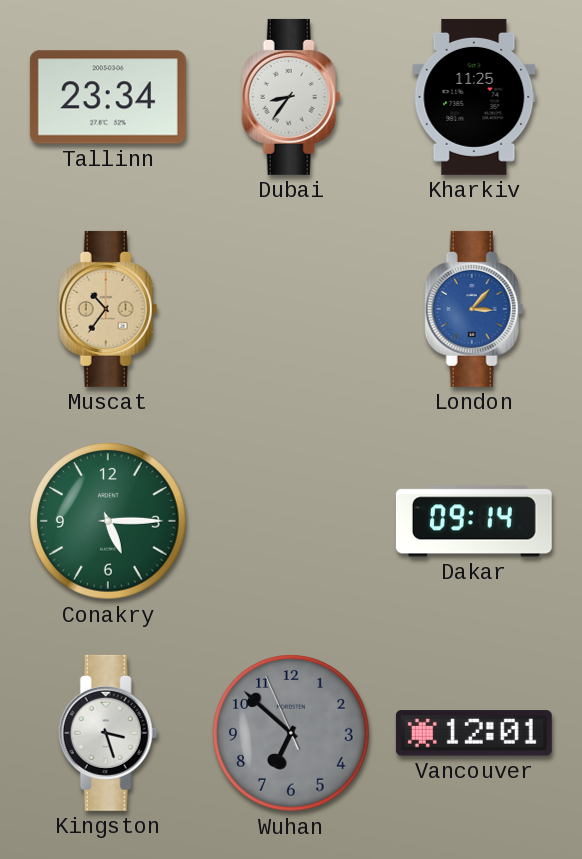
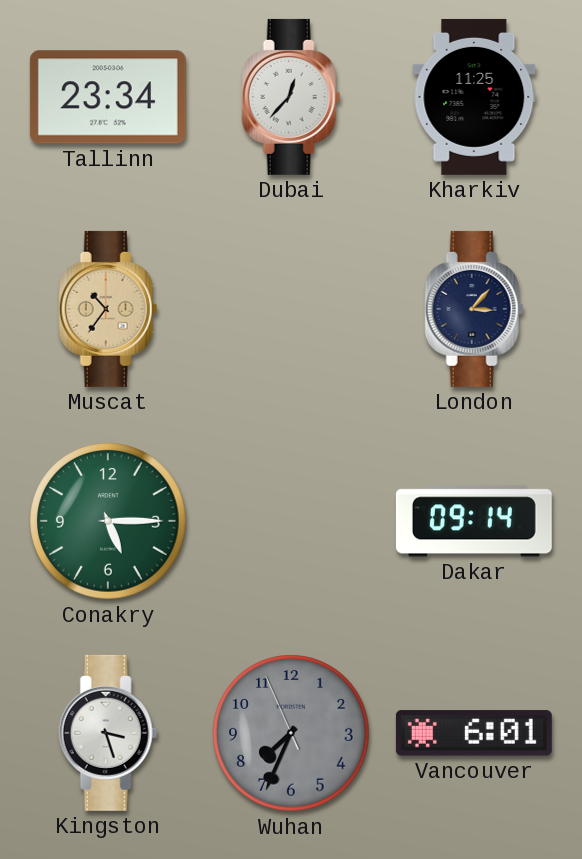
Dubai: 8:36 -> 12:37 (291, 97)
London dial: blue -> navy (474, 309)
Wuhan: 6:51 -> 7:33 (291, 733)
Vancouver: 12:01 -> 6:01 (474, 733)
